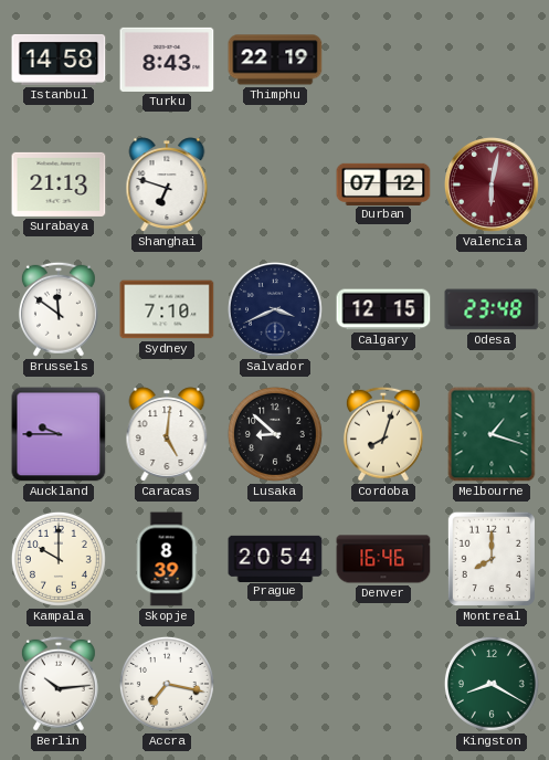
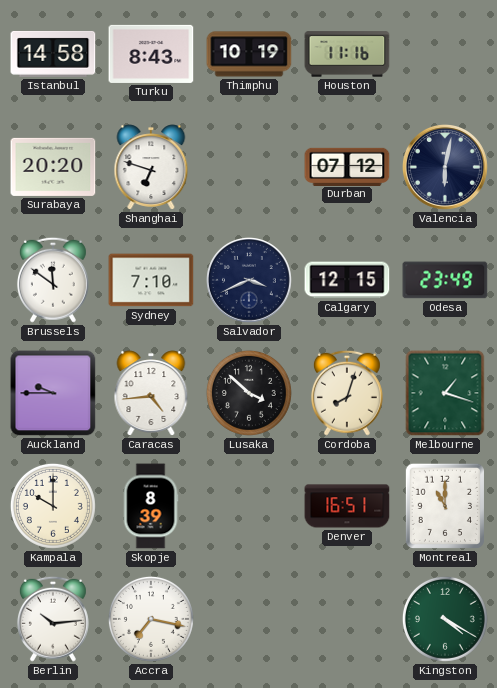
Thimphu: 22:19 -> 10:19 (249, 54)
Houston: none -> 11:16 (347, 54)
Surabaya: 21:13 -> 20:20 (53, 167)
Valencia dial: burgundy -> navy (446, 168)
Odesa: 23:48 -> 23:49 (445, 280)
Caracas: 5:01 -> 4:44 (151, 393)
Lusaka: 8:52 -> 3:52 (249, 393)
Prague: 20:54 -> none (275, 558)
Denver: 16:46 -> 16:51 (347, 506)
Montreal: 8:00 -> 11:00 (445, 506)
Kingston: 8:20 -> 4:20 (445, 619)
